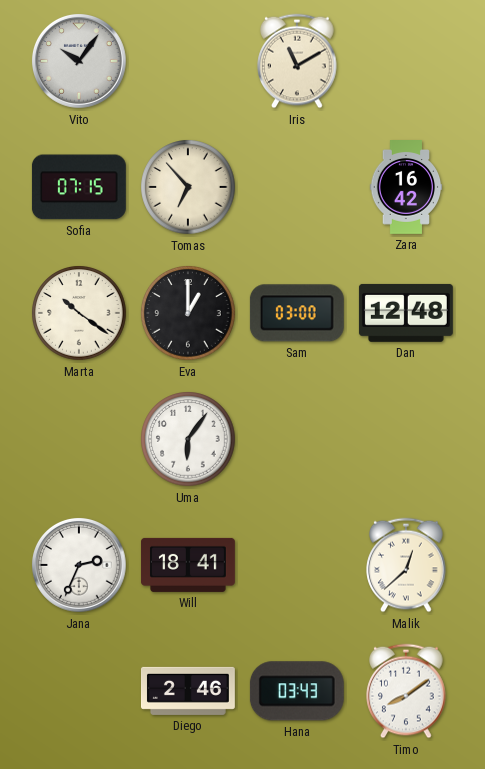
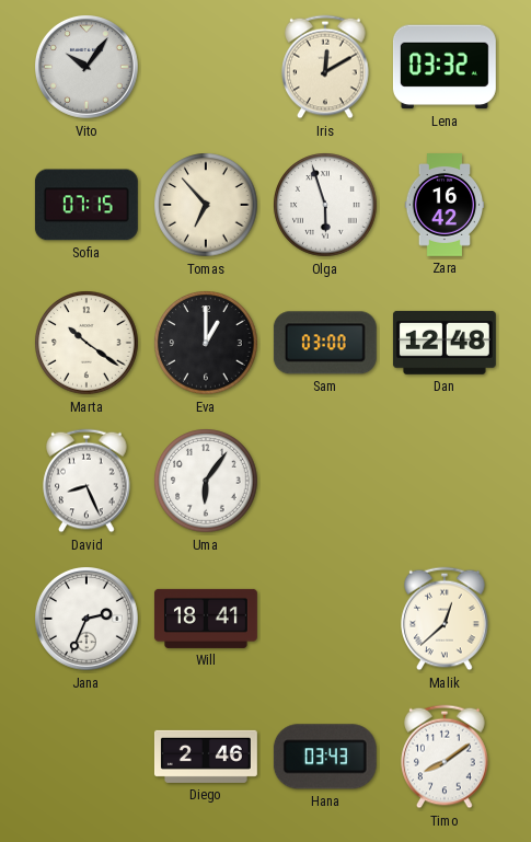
Iris: 11:10 -> 12:10 (325, 67)
Lena: none -> 03:32 (445, 67)
Olga: none -> 5:57 (325, 205)
David: none -> 8:26 (86, 481)
